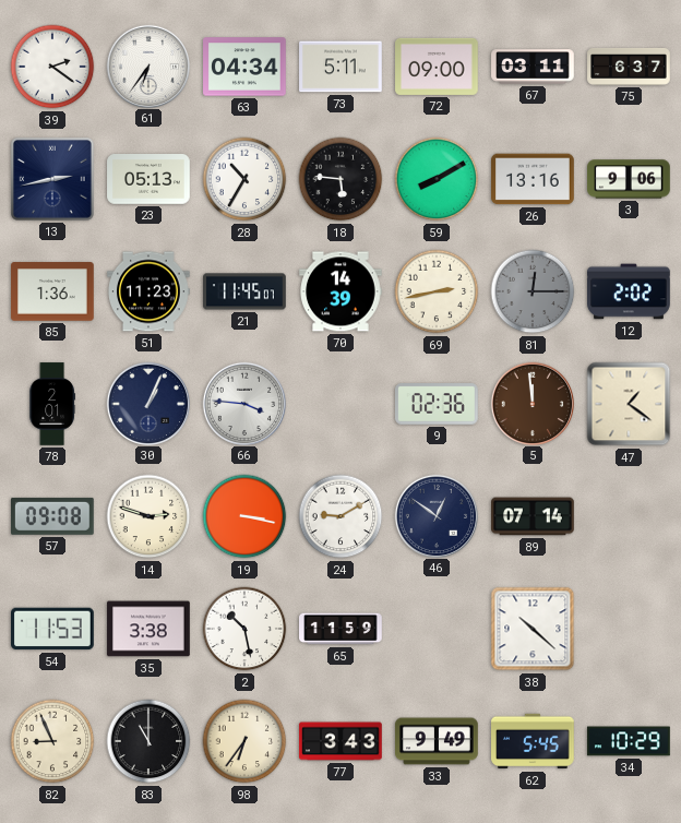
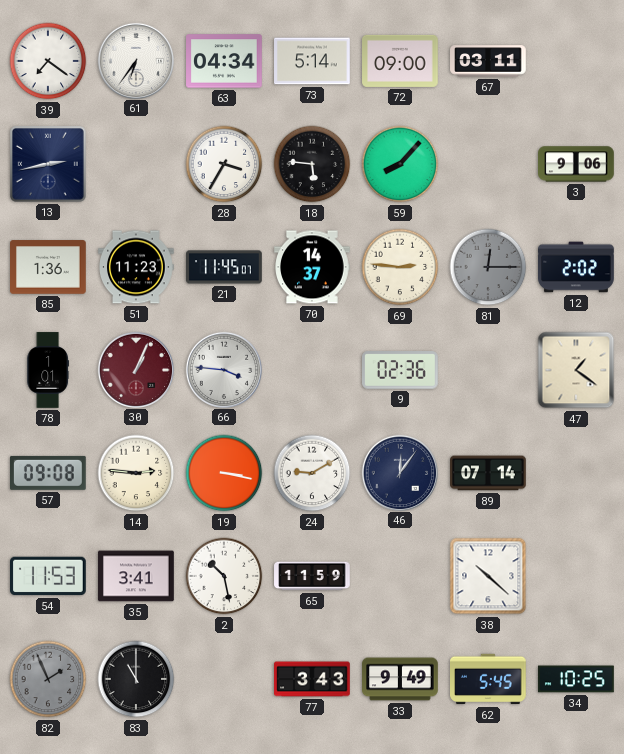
39: 2:21 -> 7:21 (48, 61)
73: 5:11 -> 5:14 (312, 61)
75: 6:37 -> none (629, 67)
23: 05:13 -> none (148, 179)
28: 10:35 -> 3:35 (224, 164)
59: 8:10 -> 8:07 (400, 164)
26: 13:16 -> none (533, 179)
70: 14:39 -> 14:37 (312, 267)
69: 2:43 -> 2:46 (400, 267)
78: 2:01 -> 1:01 (48, 370)
30 dial: navy -> burgundy (135, 369)
5: 11:59 -> none (531, 403)
14: 2:48 -> 2:46 (136, 473)
46: 12:51 -> 12:06 (399, 472)
35: 3:38 -> 3:41 (136, 576)
82: 8:56 -> 1:56 (48, 679)
82 dial: cream -> grey (48, 679)
98: 6:36 -> none (244, 741)
34: 10:29 -> 10:25 (576, 679)
